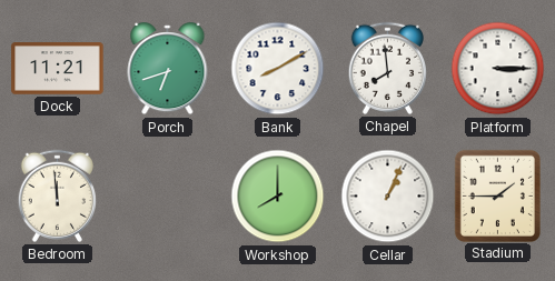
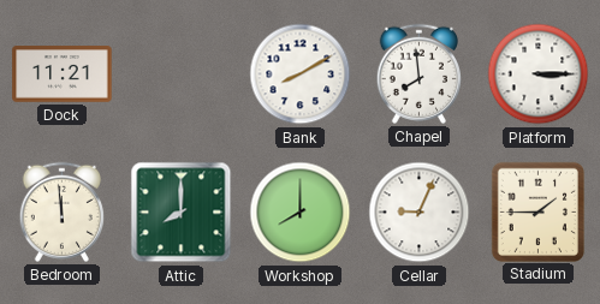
Porch: 6:42 -> none (168, 69)
Attic: none -> 8:00 (182, 213)
Cellar: 1:04 -> 9:04 (420, 213)
